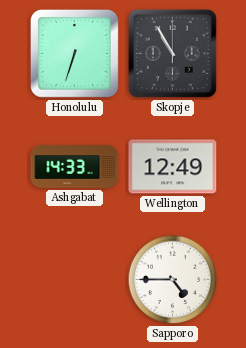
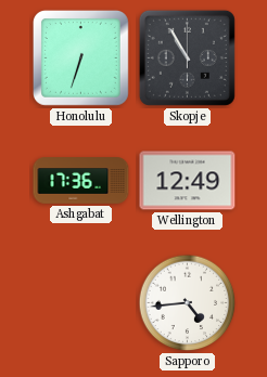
Ashgabat: 14:33 -> 17:36 (81, 181)
Sapporo: 4:45 -> 4:44 (188, 303)
